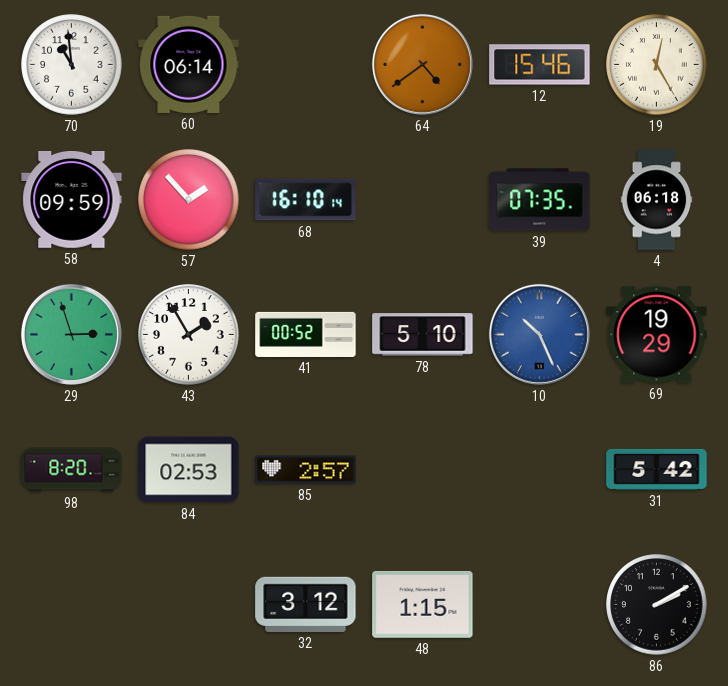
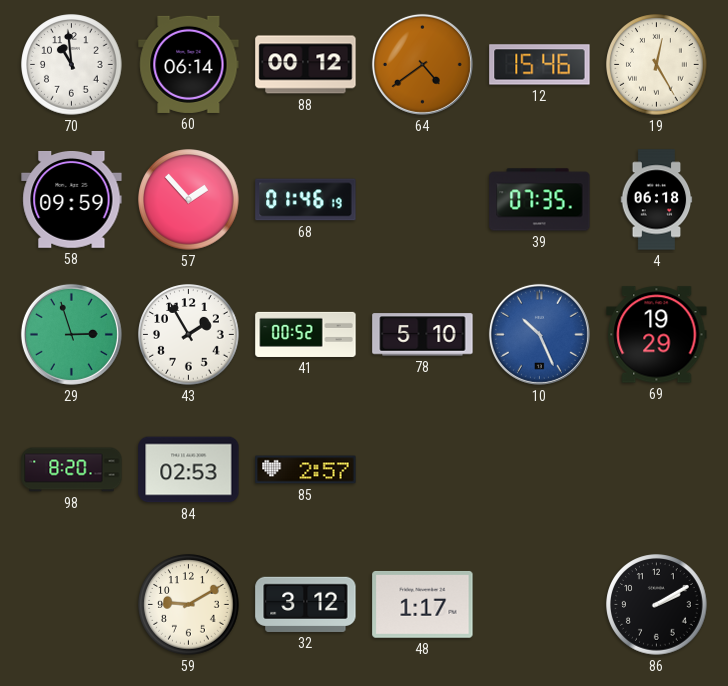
88: none -> 00:12 (306, 65)
68: 16:10 -> 01:46 (306, 200)
31: 5:42 -> none (657, 469)
59: none -> 9:10 (189, 605)
48: 1:15 -> 1:17 (423, 604)
